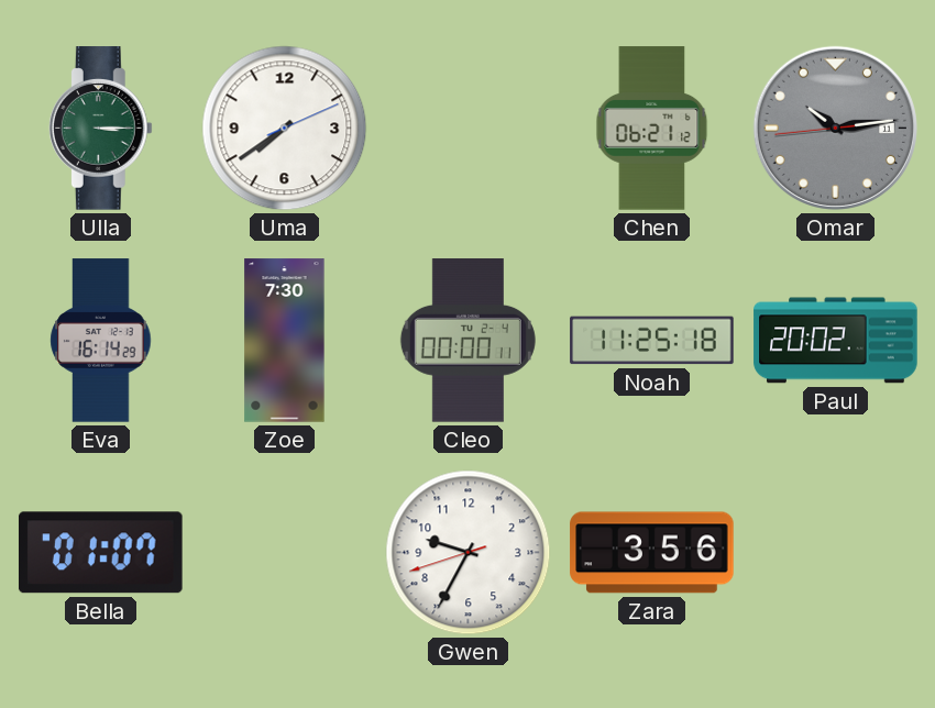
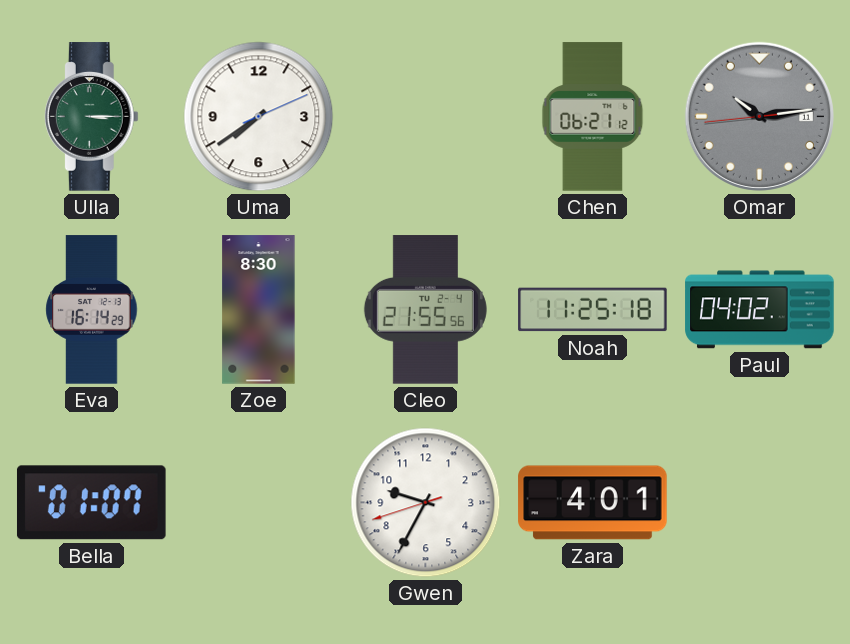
Zoe: 7:30 -> 8:30 (259, 310)
Cleo: 00:00 -> 21:55 (425, 310)
Paul: 20:02 -> 04:02 (760, 310)
Zara: 3:56 -> 4:01 (593, 503)
